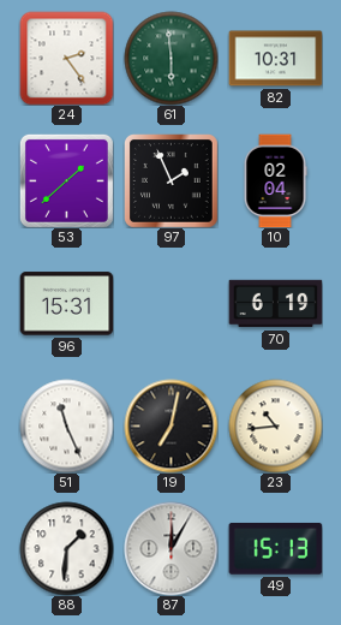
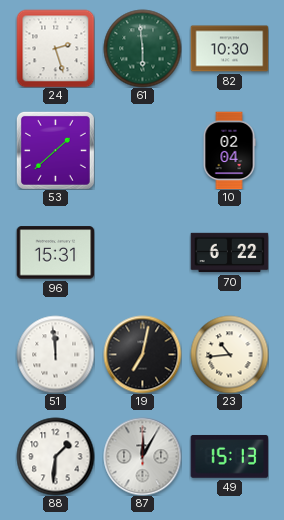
24: 2:24 -> 2:27 (55, 48)
82: 10:31 -> 10:30 (229, 49)
97: 1:56 -> none (172, 181)
70: 6:19 -> 6:22 (229, 253)
51: 11:26 -> 11:59 (55, 354)
